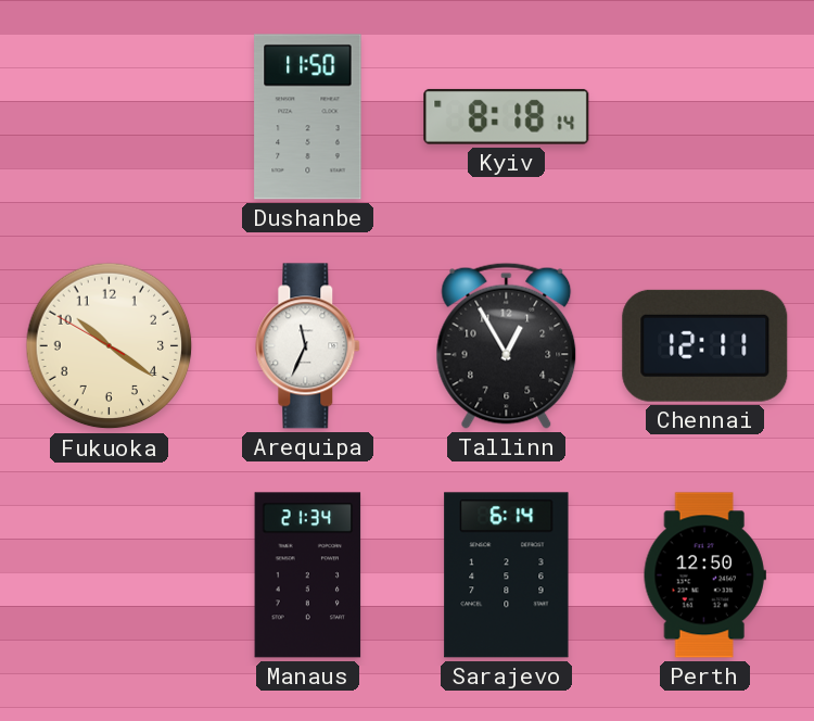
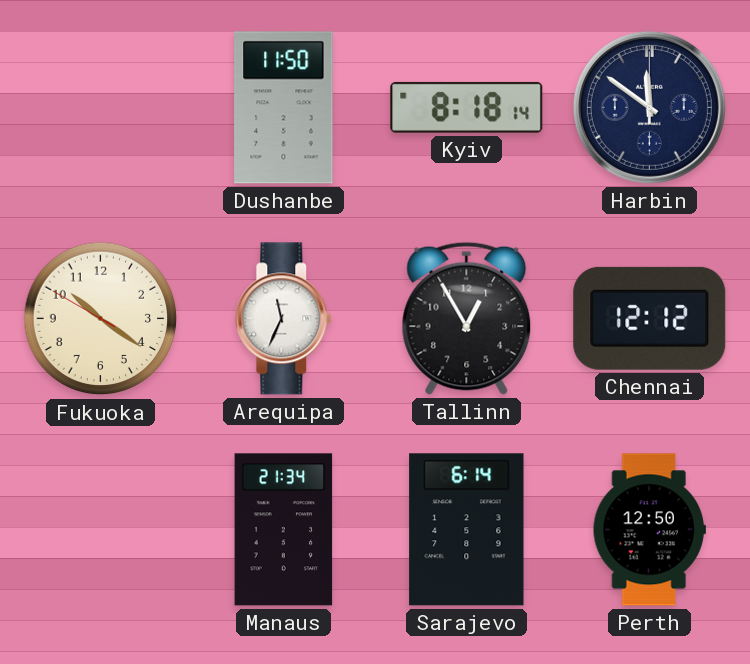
Harbin: none -> 11:51 (649, 107)
Chennai: 12:11 -> 12:12 (650, 318)
